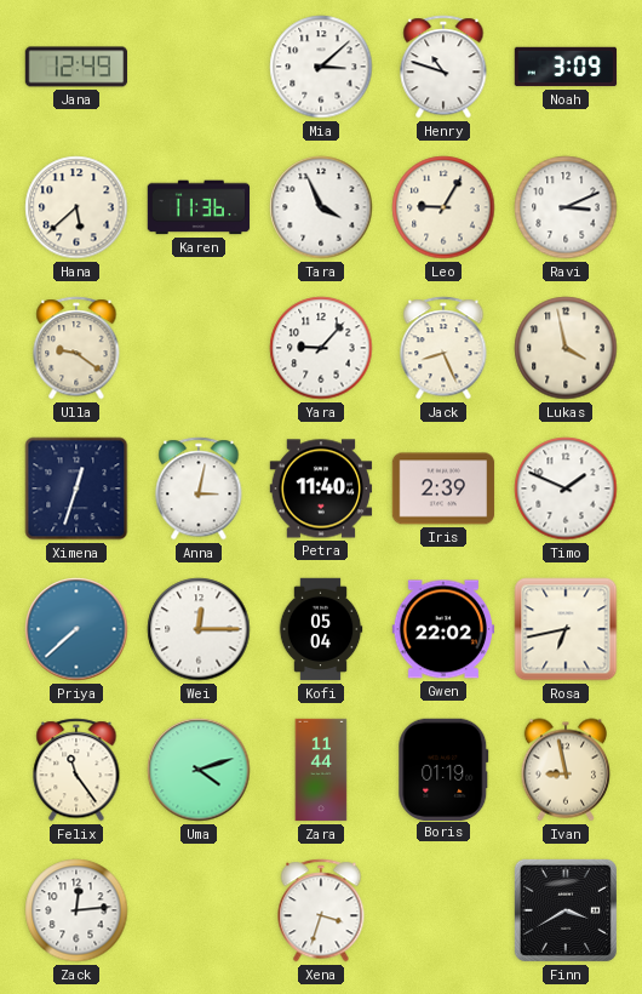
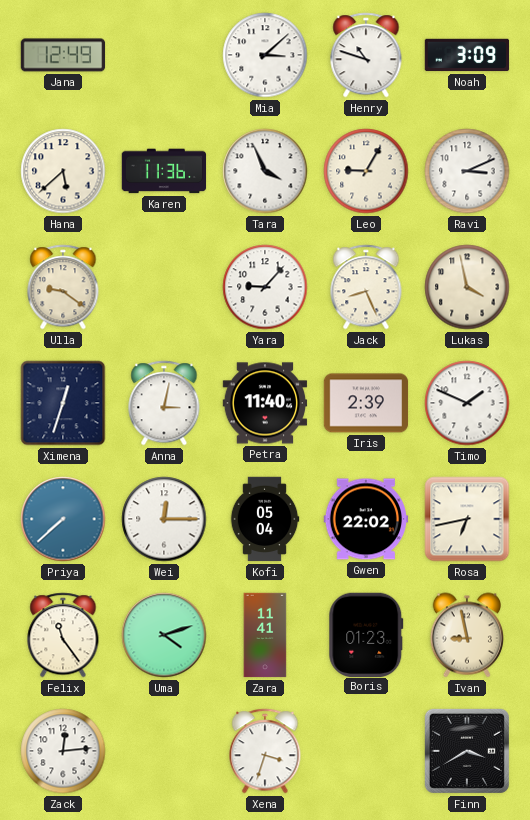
Zara: 11:44 -> 11:41 (265, 635)
Boris: 01:19 -> 01:23 (366, 634)
